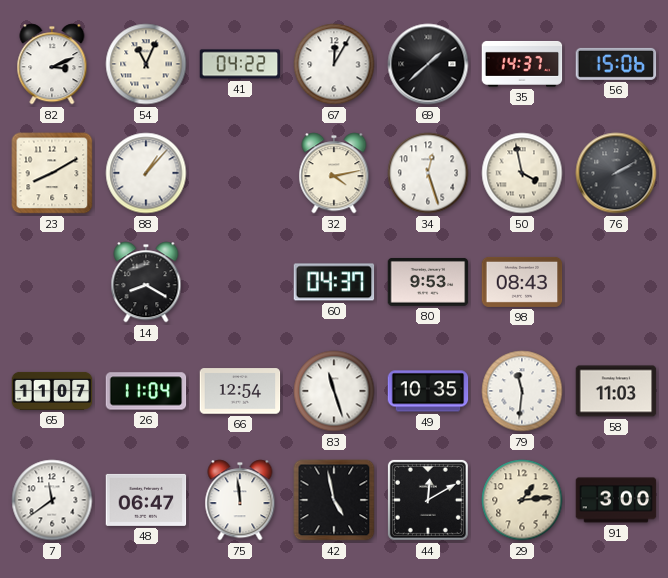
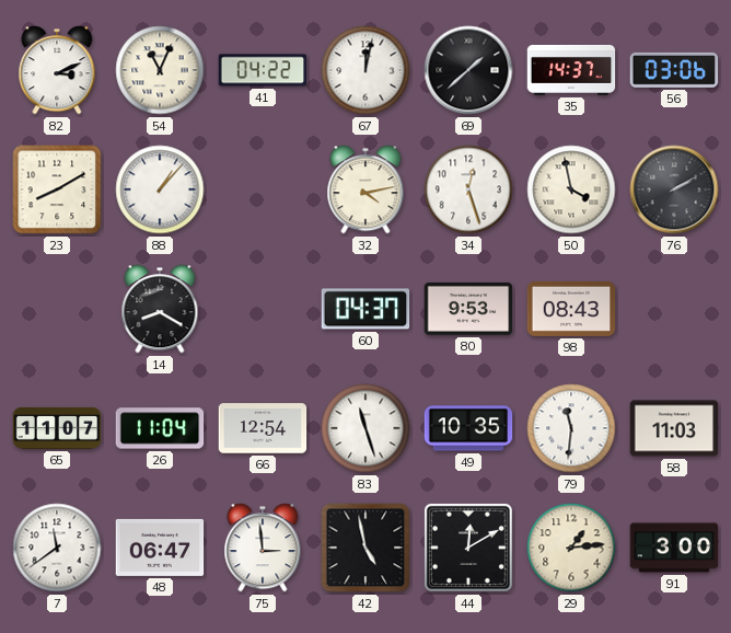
67: 12:05 -> 12:02 (366, 70)
56: 15:06 -> 03:06 (674, 70)
75: 11:59 -> 2:59 (263, 548)
